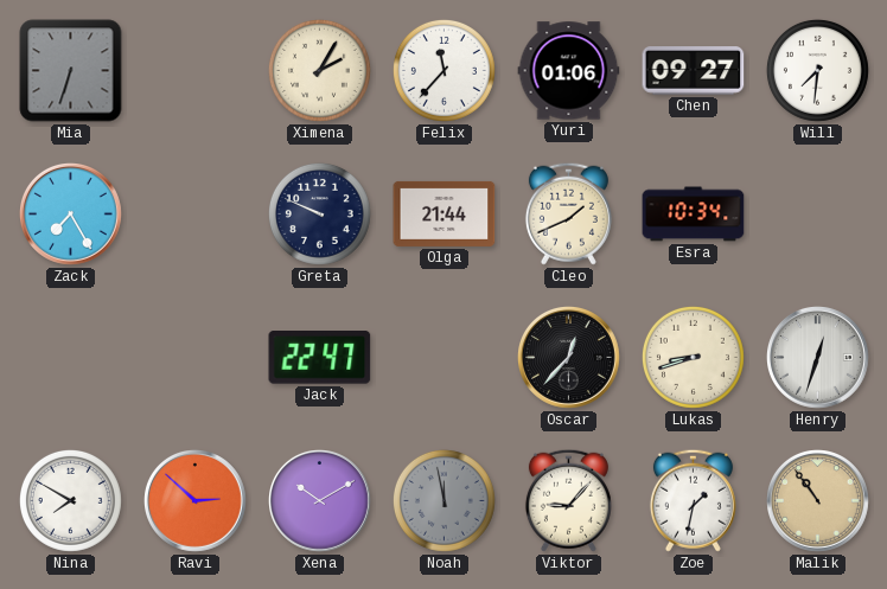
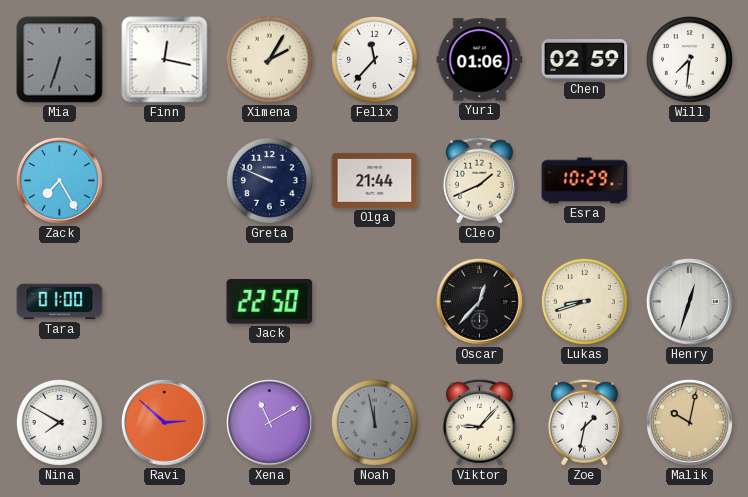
Finn: none -> 12:17 (165, 60)
Chen: 09:27 -> 02:59 (585, 60)
Esra: 10:34 -> 10:29 (585, 181)
Tara: none -> 01:00 (60, 302)
Jack: 22:47 -> 22:50 (270, 302)
Xena: 10:10 -> 11:10 (270, 423)
Malik: 10:54 -> 10:02 (690, 423)
